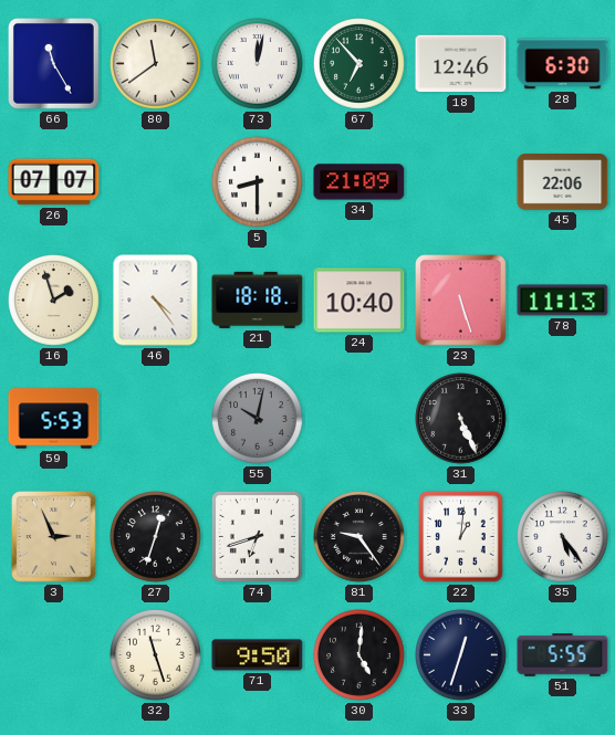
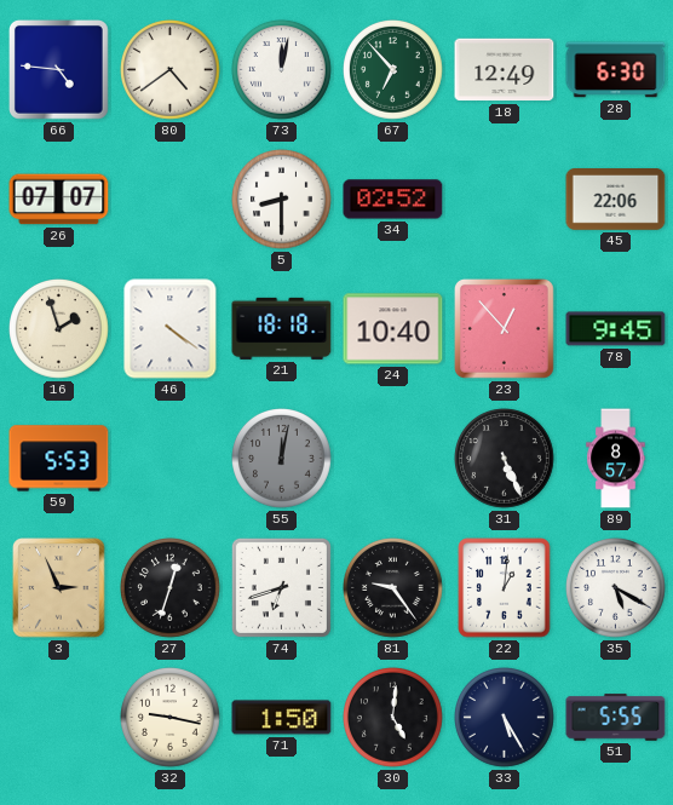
66: 11:25 -> 4:46 (59, 70)
80: 11:39 -> 4:39 (171, 70)
18: 12:46 -> 12:49 (505, 70)
34: 21:09 -> 02:52 (393, 200)
46: 4:24 -> 4:21 (171, 329)
23: 5:27 -> 12:53 (505, 329)
78: 11:13 -> 9:45 (616, 329)
55: 10:02 -> 12:02 (282, 459)
89: none -> 8:57 (616, 459)
35: 5:24 -> 5:20 (616, 588)
32: 11:27 -> 9:17 (171, 718)
71: 9:50 -> 1:50 (282, 718)
33: 12:33 -> 5:25 (505, 718)
